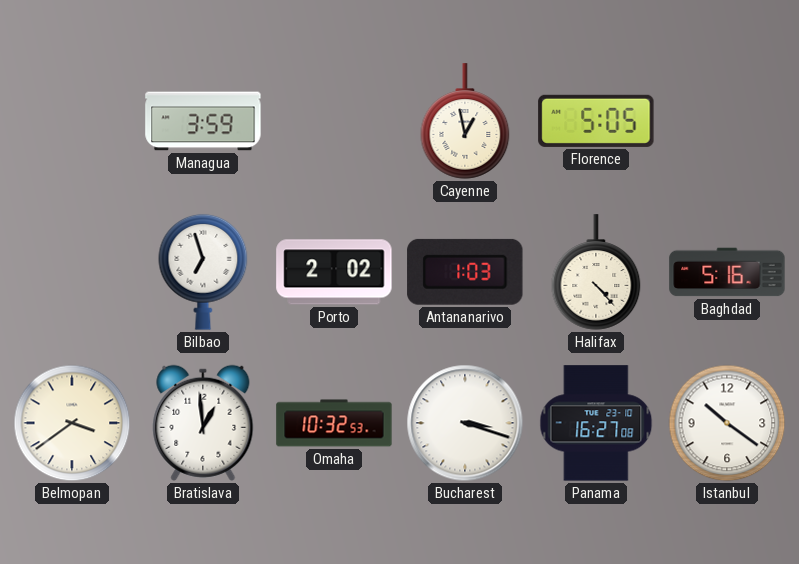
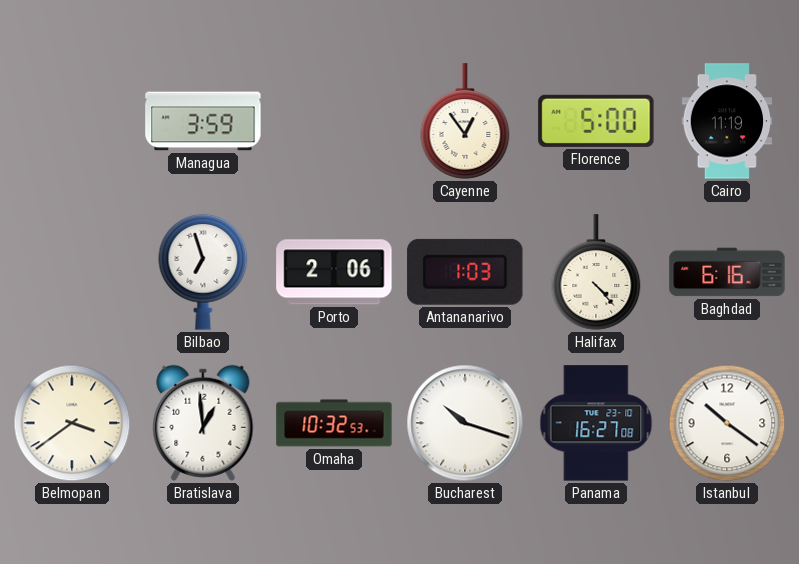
Cayenne: 12:58 -> 12:54 (465, 121)
Florence: 5:05 -> 5:00 (596, 121)
Cairo: none -> 11:19 (727, 121)
Porto: 2:02 -> 2:06 (334, 272)
Baghdad: 5:16 -> 6:16 (727, 272)
Bucharest: 3:18 -> 10:18 (465, 423)
